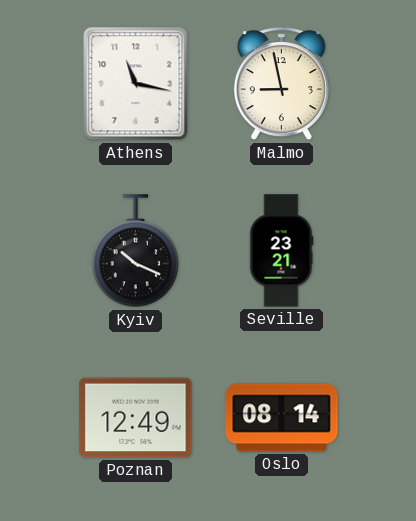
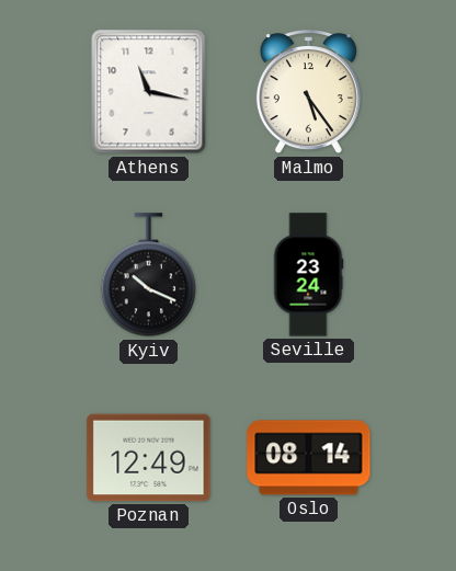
Malmo: 8:58 -> 5:24 (308, 92)
Seville: 23:21 -> 23:24 (308, 275)
